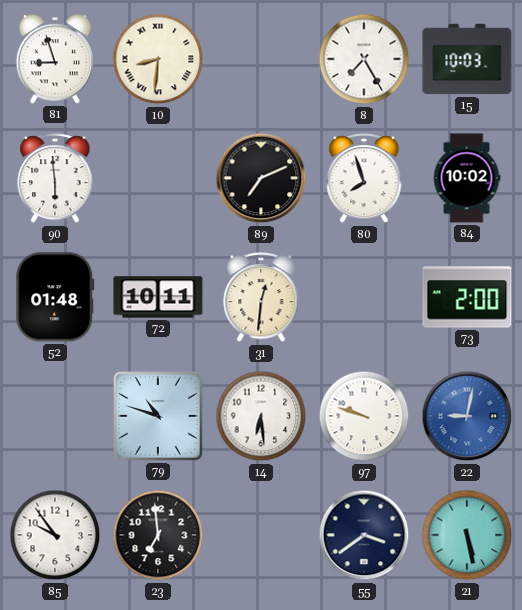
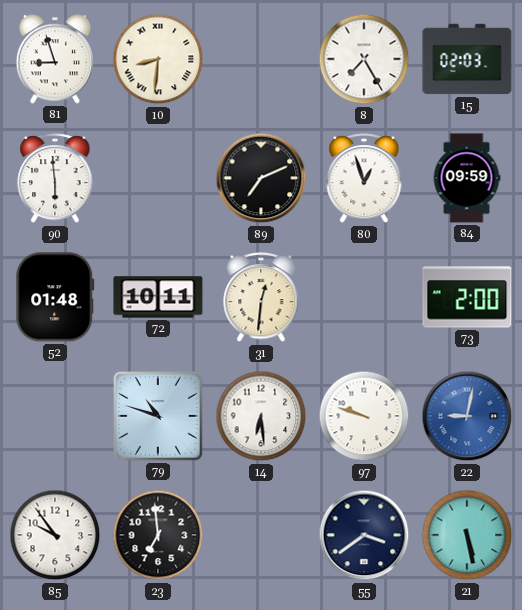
15: 10:03 -> 02:03 (467, 59)
80: 7:57 -> 12:57 (364, 179)
84: 10:02 -> 09:59 (467, 178)
